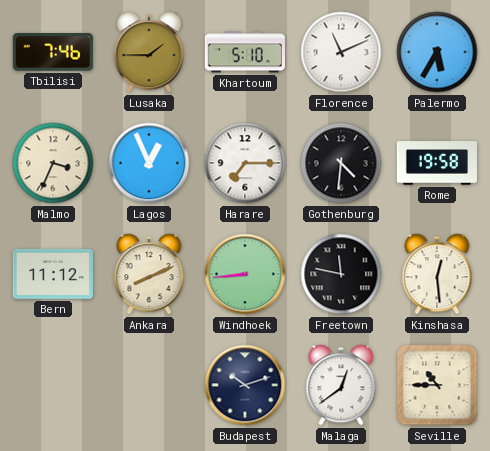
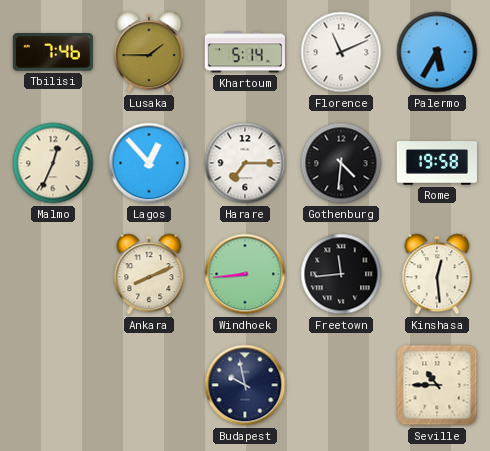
Khartoum: 5:10 -> 5:14 (245, 52)
Malmo: 3:34 -> 12:34 (53, 163)
Lagos: 12:56 -> 12:53 (149, 163)
Bern: 11:12 -> none (53, 274)
Freetown: 11:47 -> 11:44 (341, 274)
Budapest: 10:12 -> 9:58 (245, 385)
Malaga: 12:39 -> none (341, 385)
